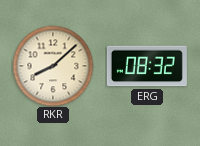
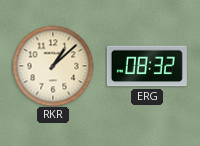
RKR: 8:08 -> 1:08 (53, 66)
